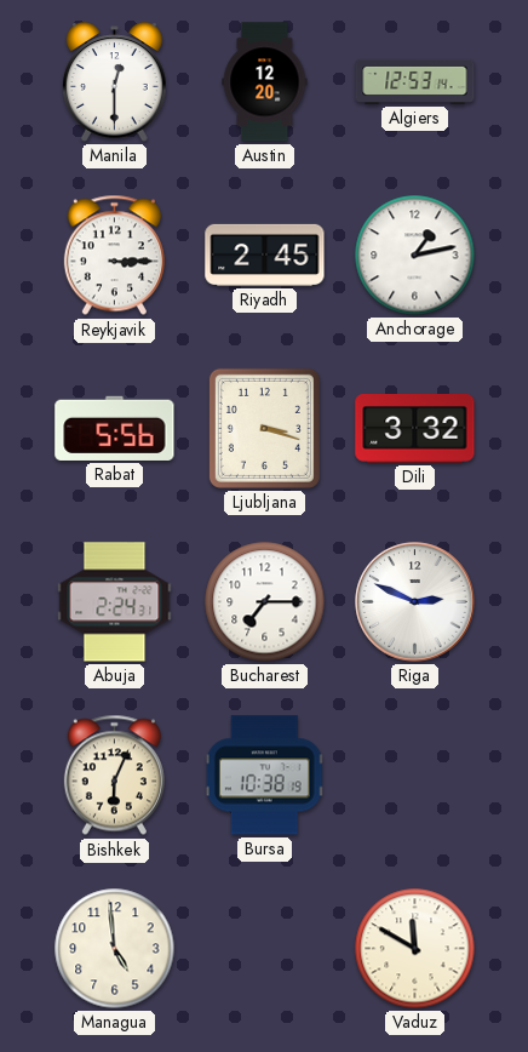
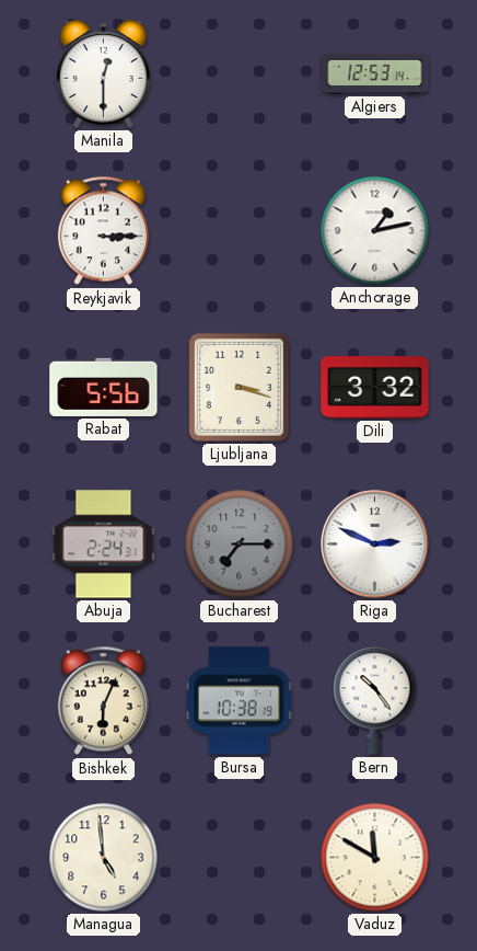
Austin: 12:20 -> none (265, 82)
Riyadh: 2:45 -> none (265, 255)
Bucharest dial: white -> grey (240, 545)
Bern: none -> 10:24 (375, 701)
